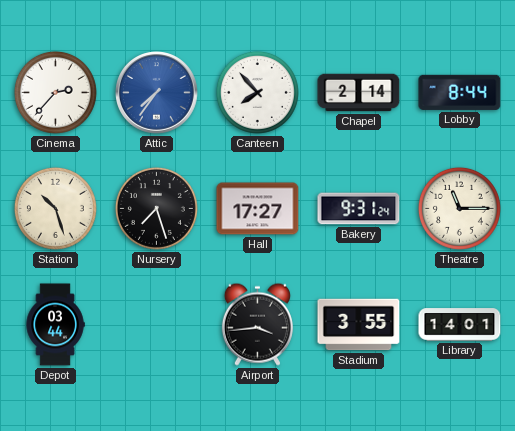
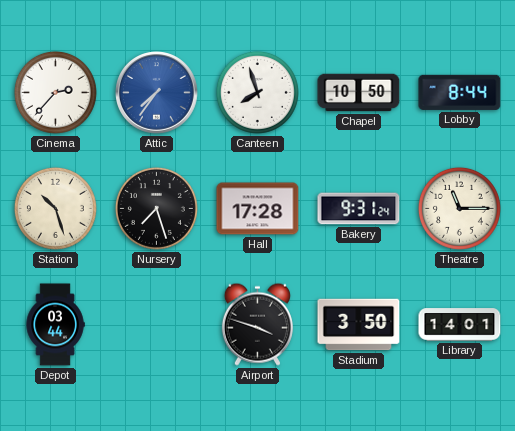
Canteen: 7:53 -> 7:57 (257, 92)
Chapel: 2:14 -> 10:50 (359, 93)
Hall: 17:27 -> 17:28 (258, 209)
Airport: 3:44 -> 3:48 (257, 324)
Stadium: 3:55 -> 3:50 (359, 325)
